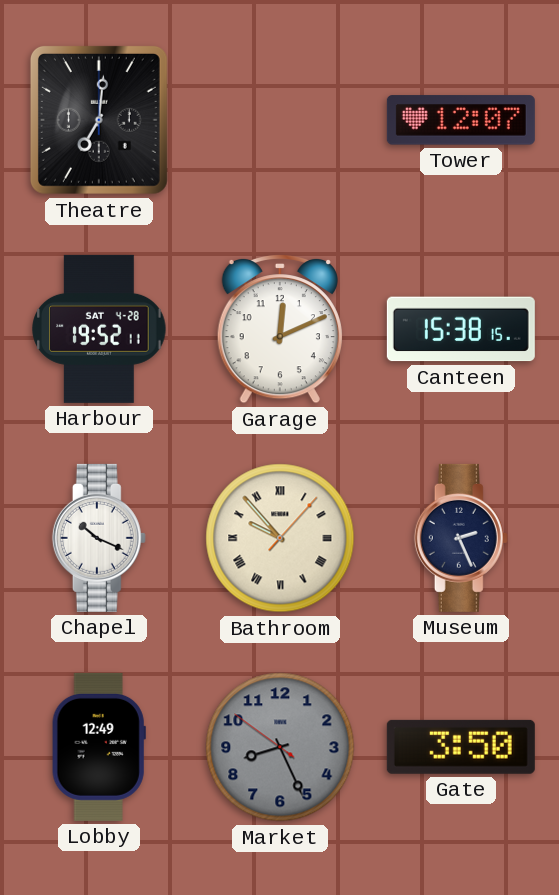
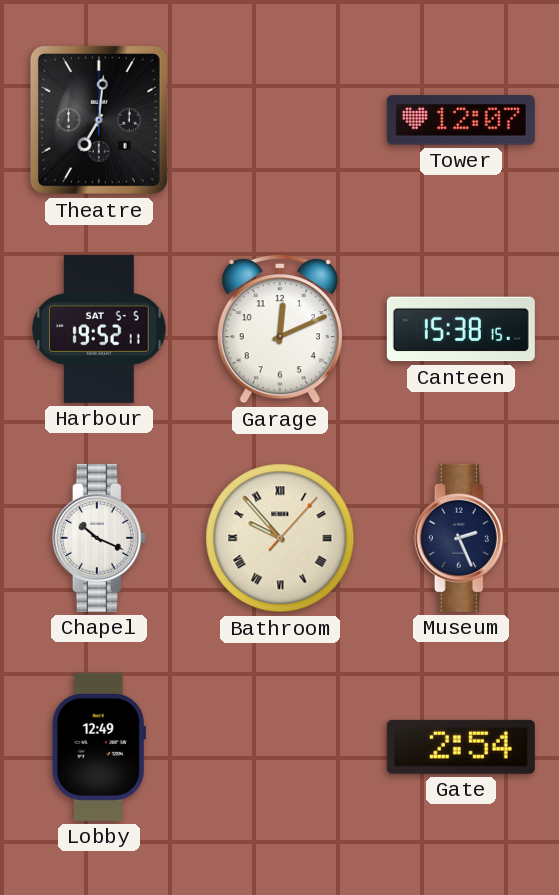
Harbour date: SAT 4-28 -> SAT 5-5 (99, 329)
Market: 8:25 -> none (280, 747)
Gate: 3:50 -> 2:54 (461, 747)
